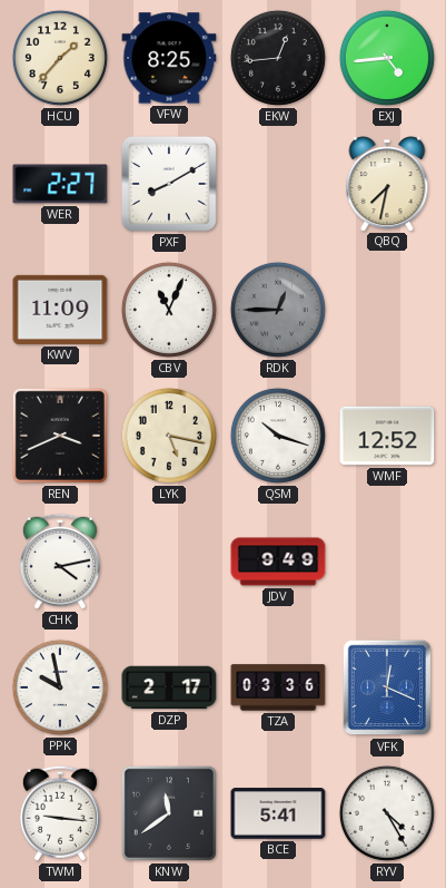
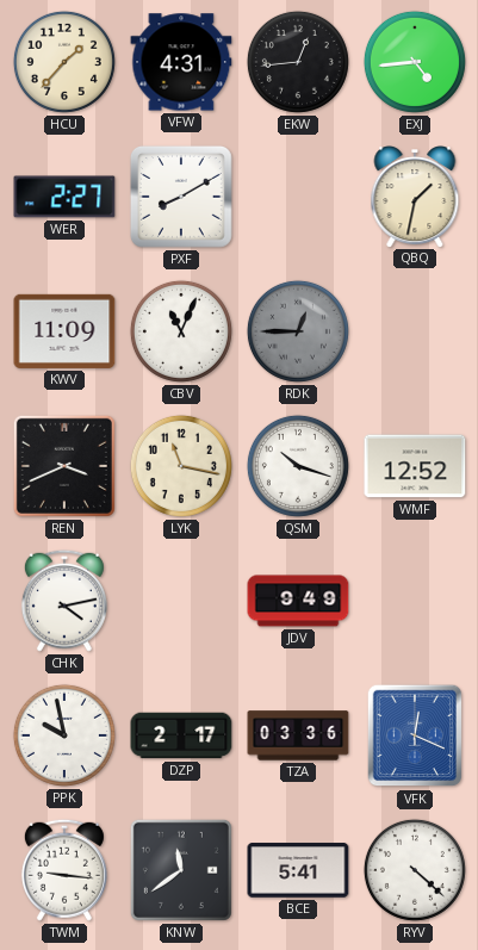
VFW: 8:25 -> 4:31 (181, 62)
QBQ: 7:32 -> 1:32 (415, 197)
LYK: 5:17 -> 11:17 (181, 466)
RYV: 4:25 -> 4:22 (415, 870)
